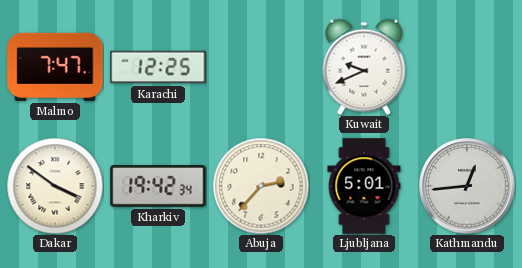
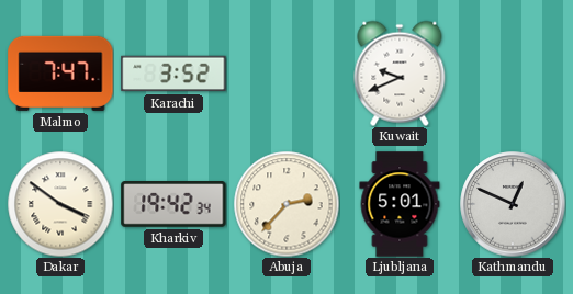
Karachi: 12:25 -> 3:52 (173, 73)
Kathmandu: 12:44 -> 12:49 (513, 204)
